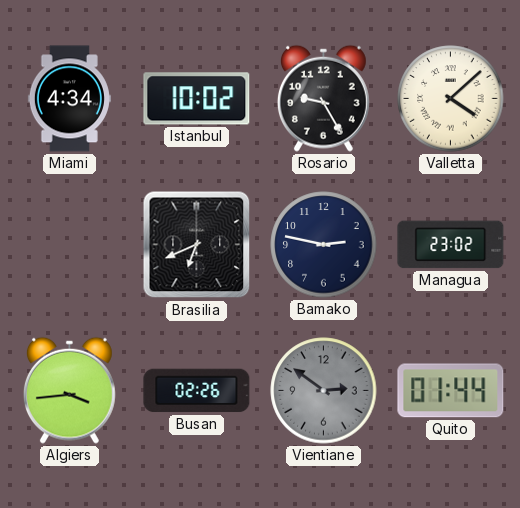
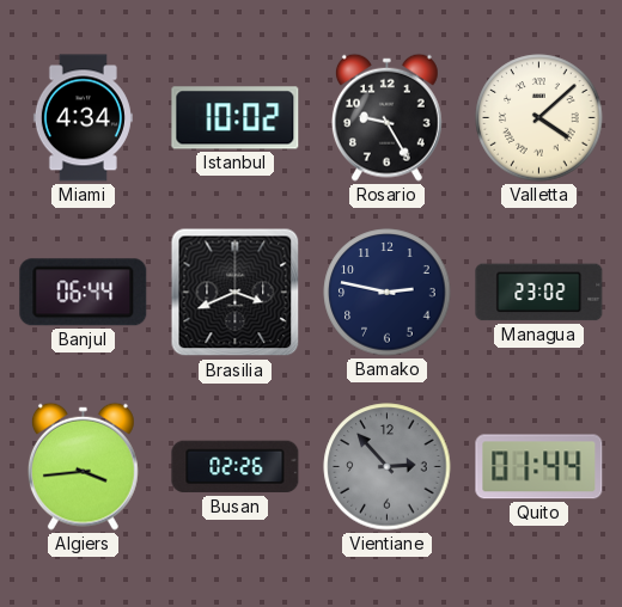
Banjul: none -> 06:44 (84, 293)
Brasilia: 6:41 -> 3:41 (236, 293)
Vientiane: 2:51 -> 2:53 (388, 467)
